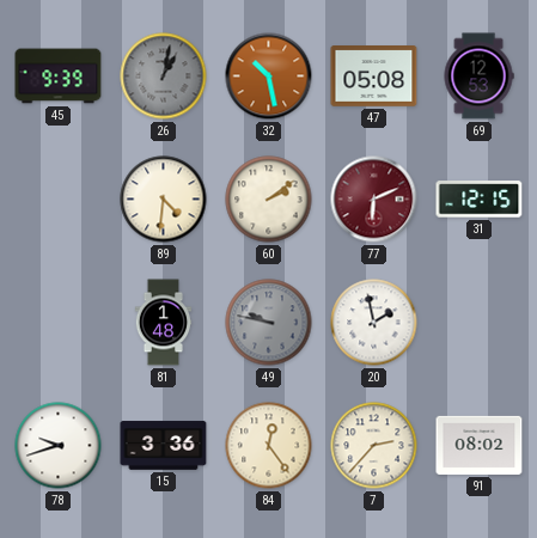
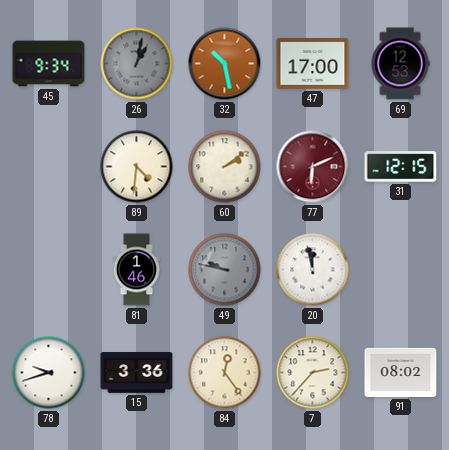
45: 9:39 -> 9:34 (49, 64)
47: 05:08 -> 17:00 (313, 64)
81: 1:48 -> 1:46 (137, 270)
20: 1:58 -> 11:58 (313, 270)
